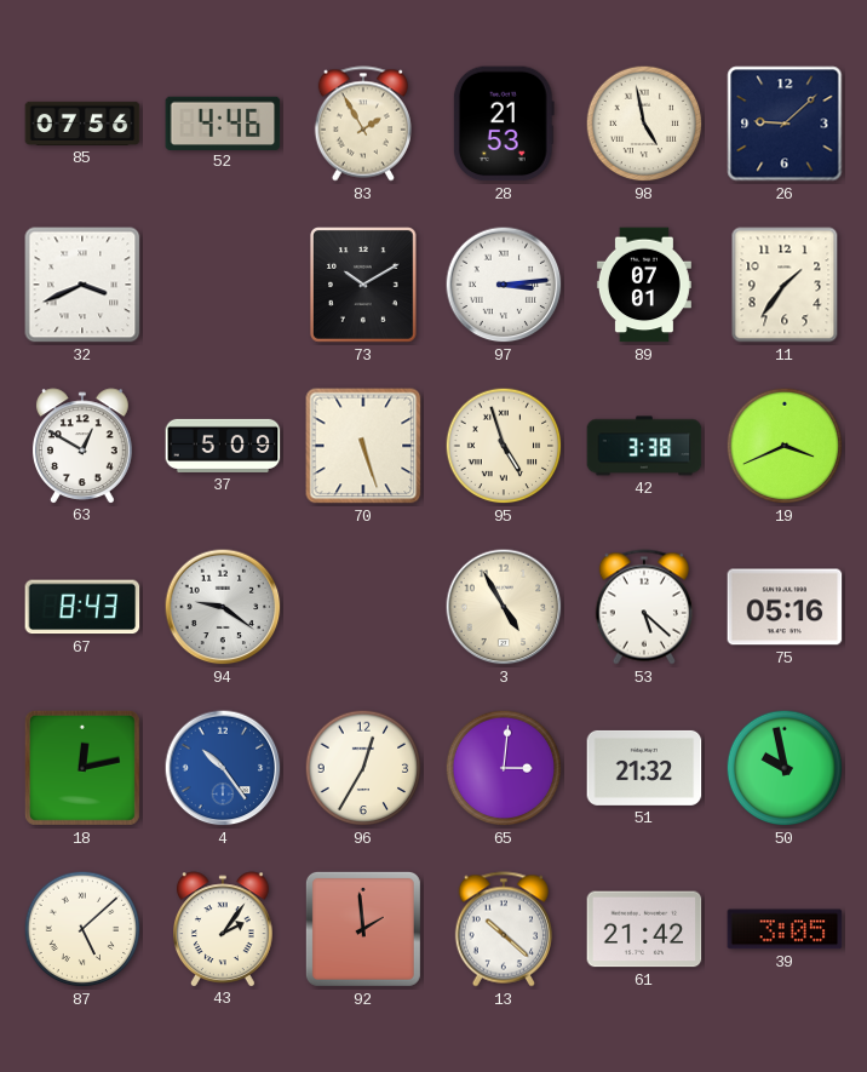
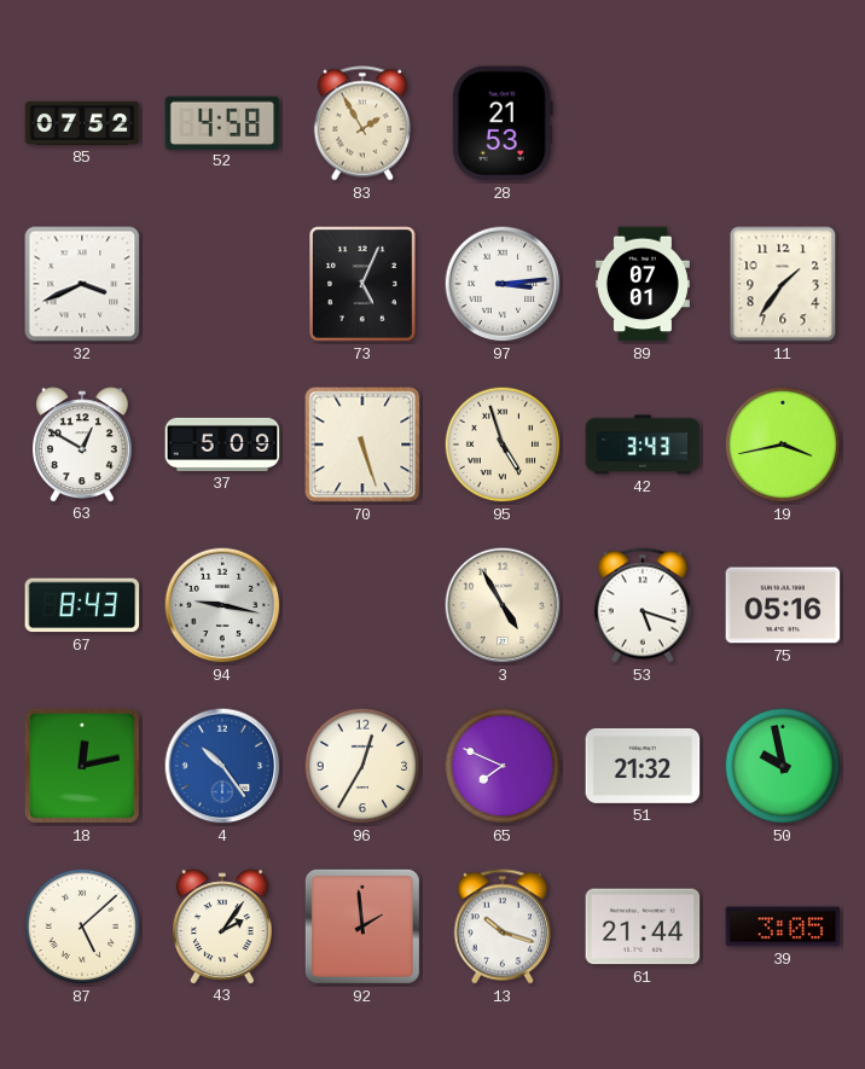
85: 07:56 -> 07:52 (82, 123)
52: 4:46 -> 4:58 (222, 122)
98: 4:58 -> none (644, 124)
26: 9:08 -> none (785, 124)
73: 10:10 -> 5:04 (364, 285)
42: 3:38 -> 3:43 (643, 445)
19: 3:41 -> 3:43 (783, 445)
94: 9:21 -> 9:17 (222, 605)
53: 5:22 -> 5:18 (643, 605)
65: 3:01 -> 7:49 (503, 766)
13: 10:22 -> 10:18 (503, 926)
61: 21:42 -> 21:44 (643, 926)
